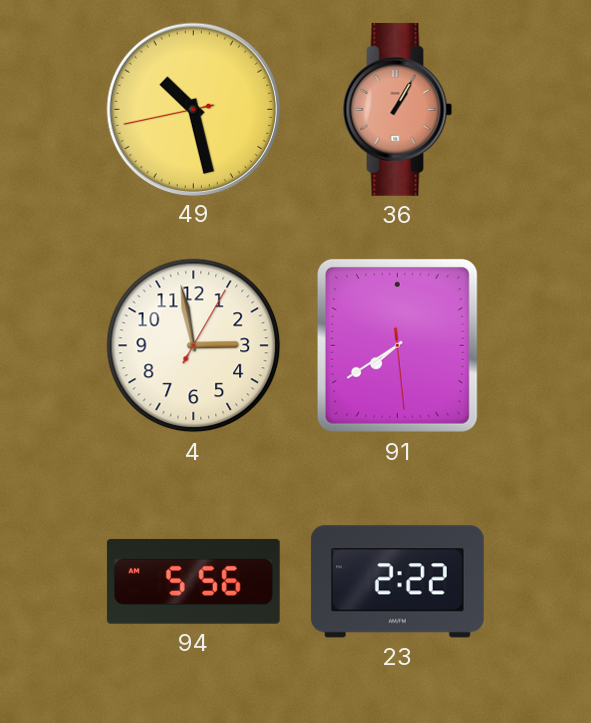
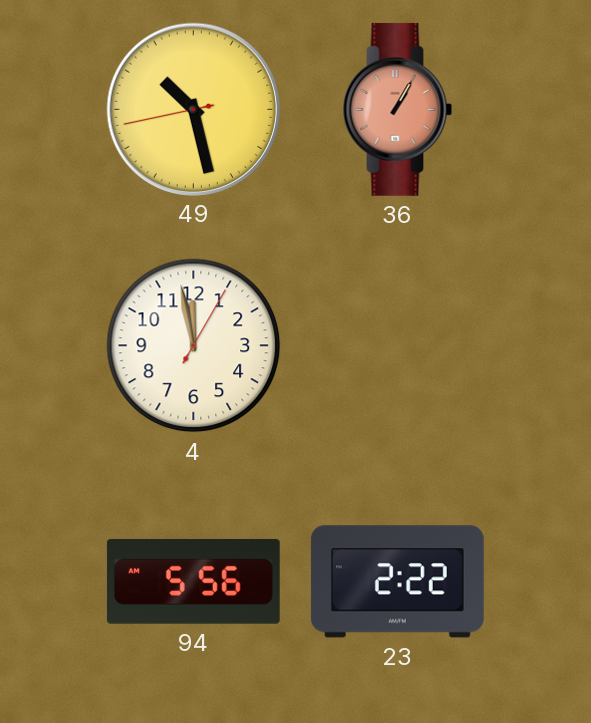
4: 2:58 -> 11:58 (194, 346)
91: 7:39 -> none (397, 345)
